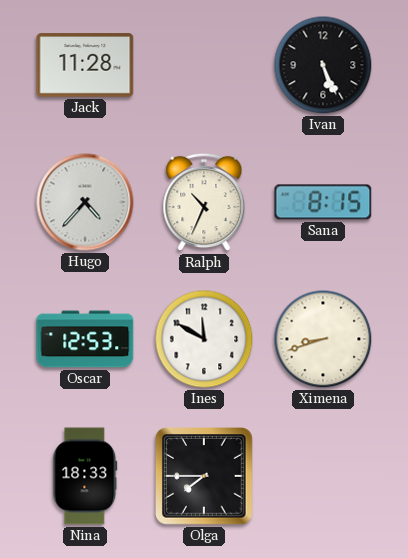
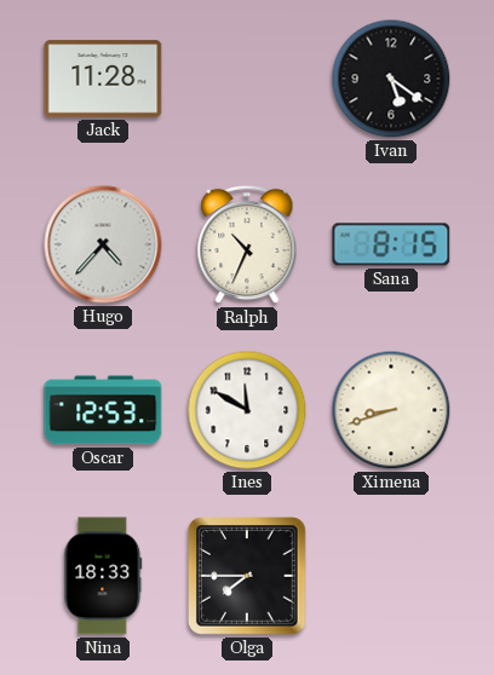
Ivan: 5:26 -> 5:21 (391, 79)
